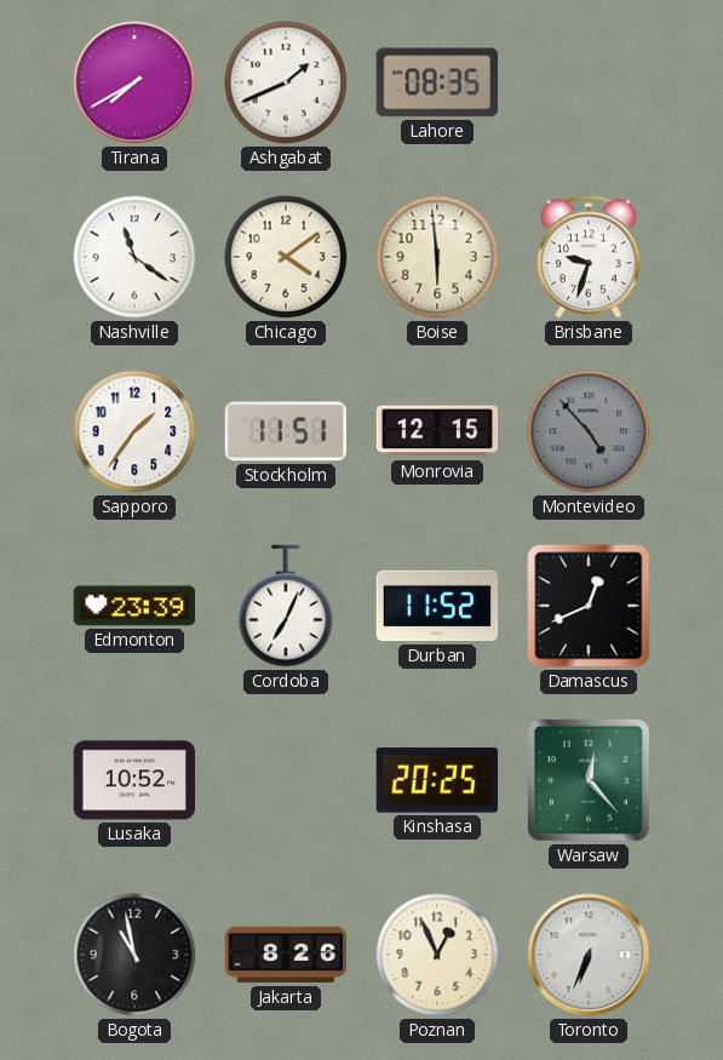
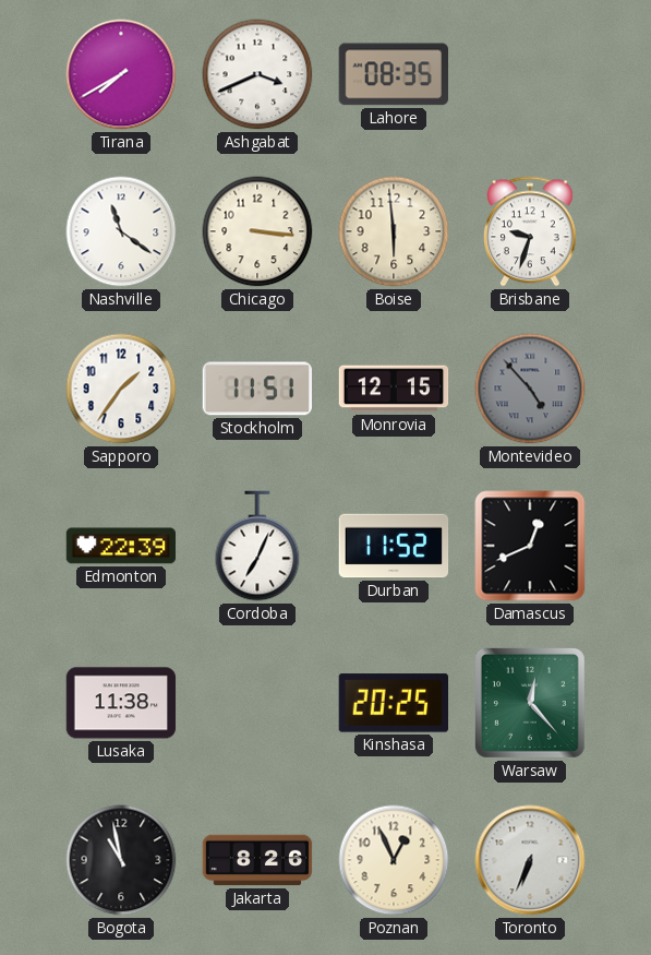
Ashgabat: 1:41 -> 3:41 (257, 74)
Chicago: 4:09 -> 3:16 (257, 231)
Edmonton: 23:39 -> 22:39 (121, 546)
Lusaka: 10:52 -> 11:38 (121, 703)
